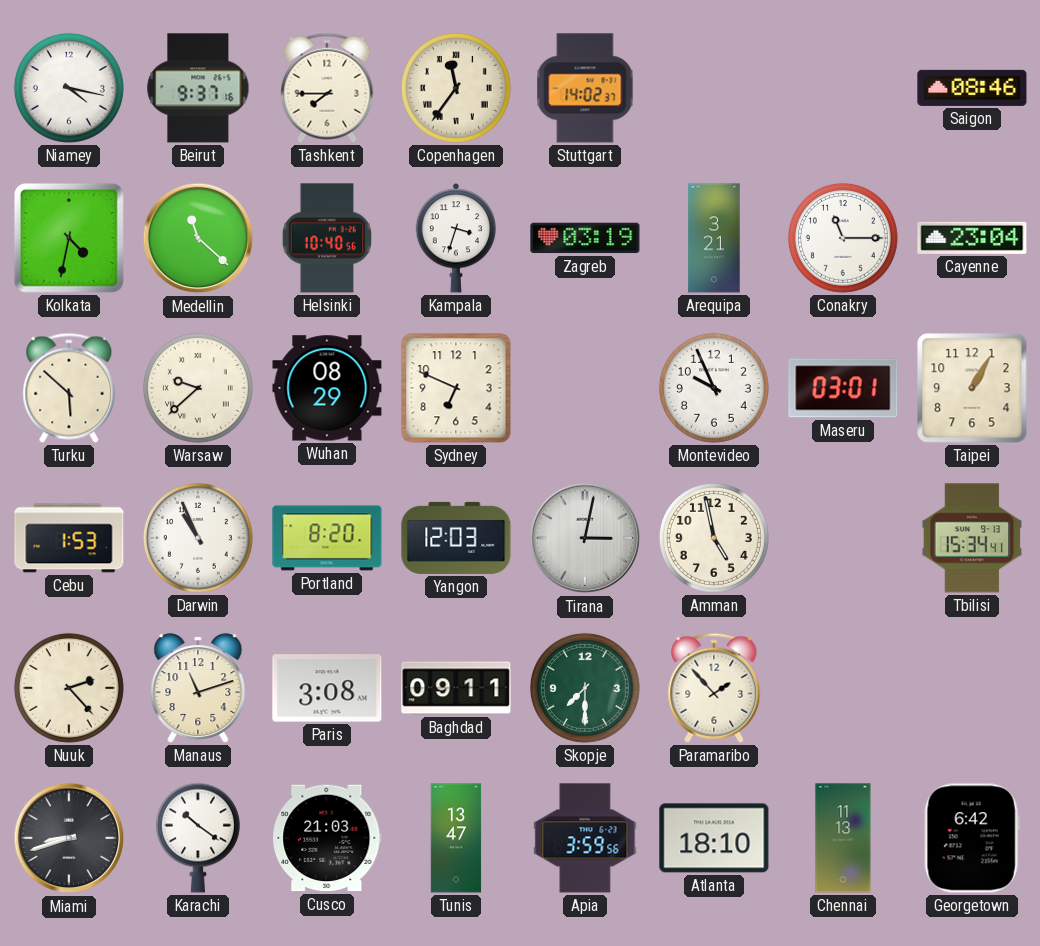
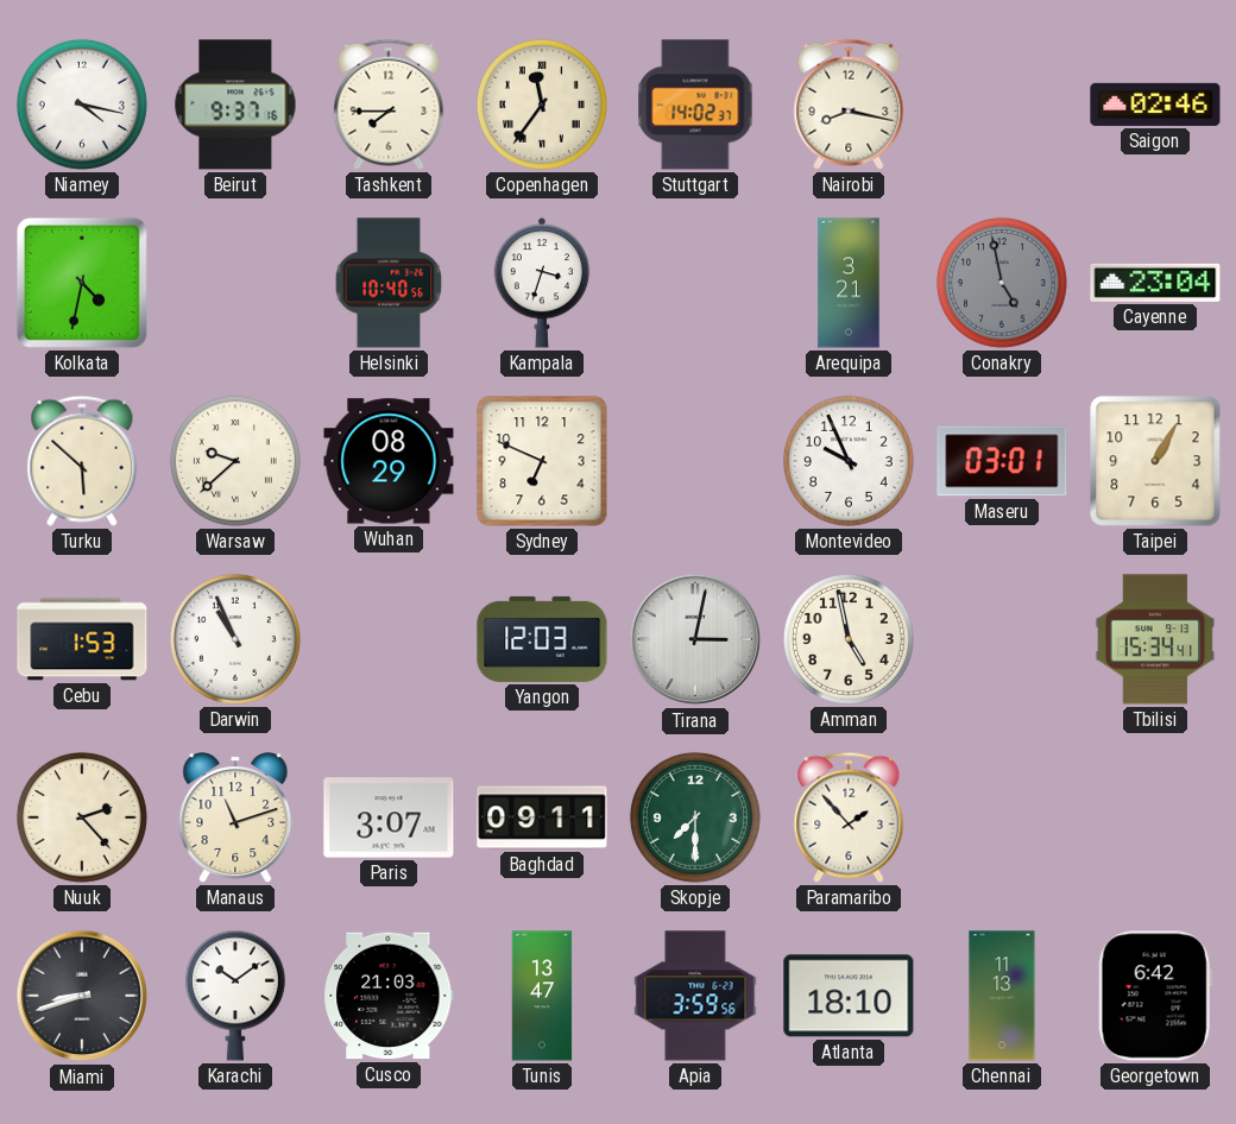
Nairobi: none -> 8:17 (849, 105)
Saigon: 08:46 -> 02:46 (1155, 105)
Medellin: 11:22 -> none (198, 238)
Zagreb: 03:19 -> none (585, 238)
Conakry: 11:15 -> 4:58 (1002, 283)
Conakry dial: white -> grey (1002, 283)
Portland: 8:20 -> none (327, 538)
Paris: 3:08 -> 3:07 (389, 817)
Karachi: 10:21 -> 10:09 (235, 996)
